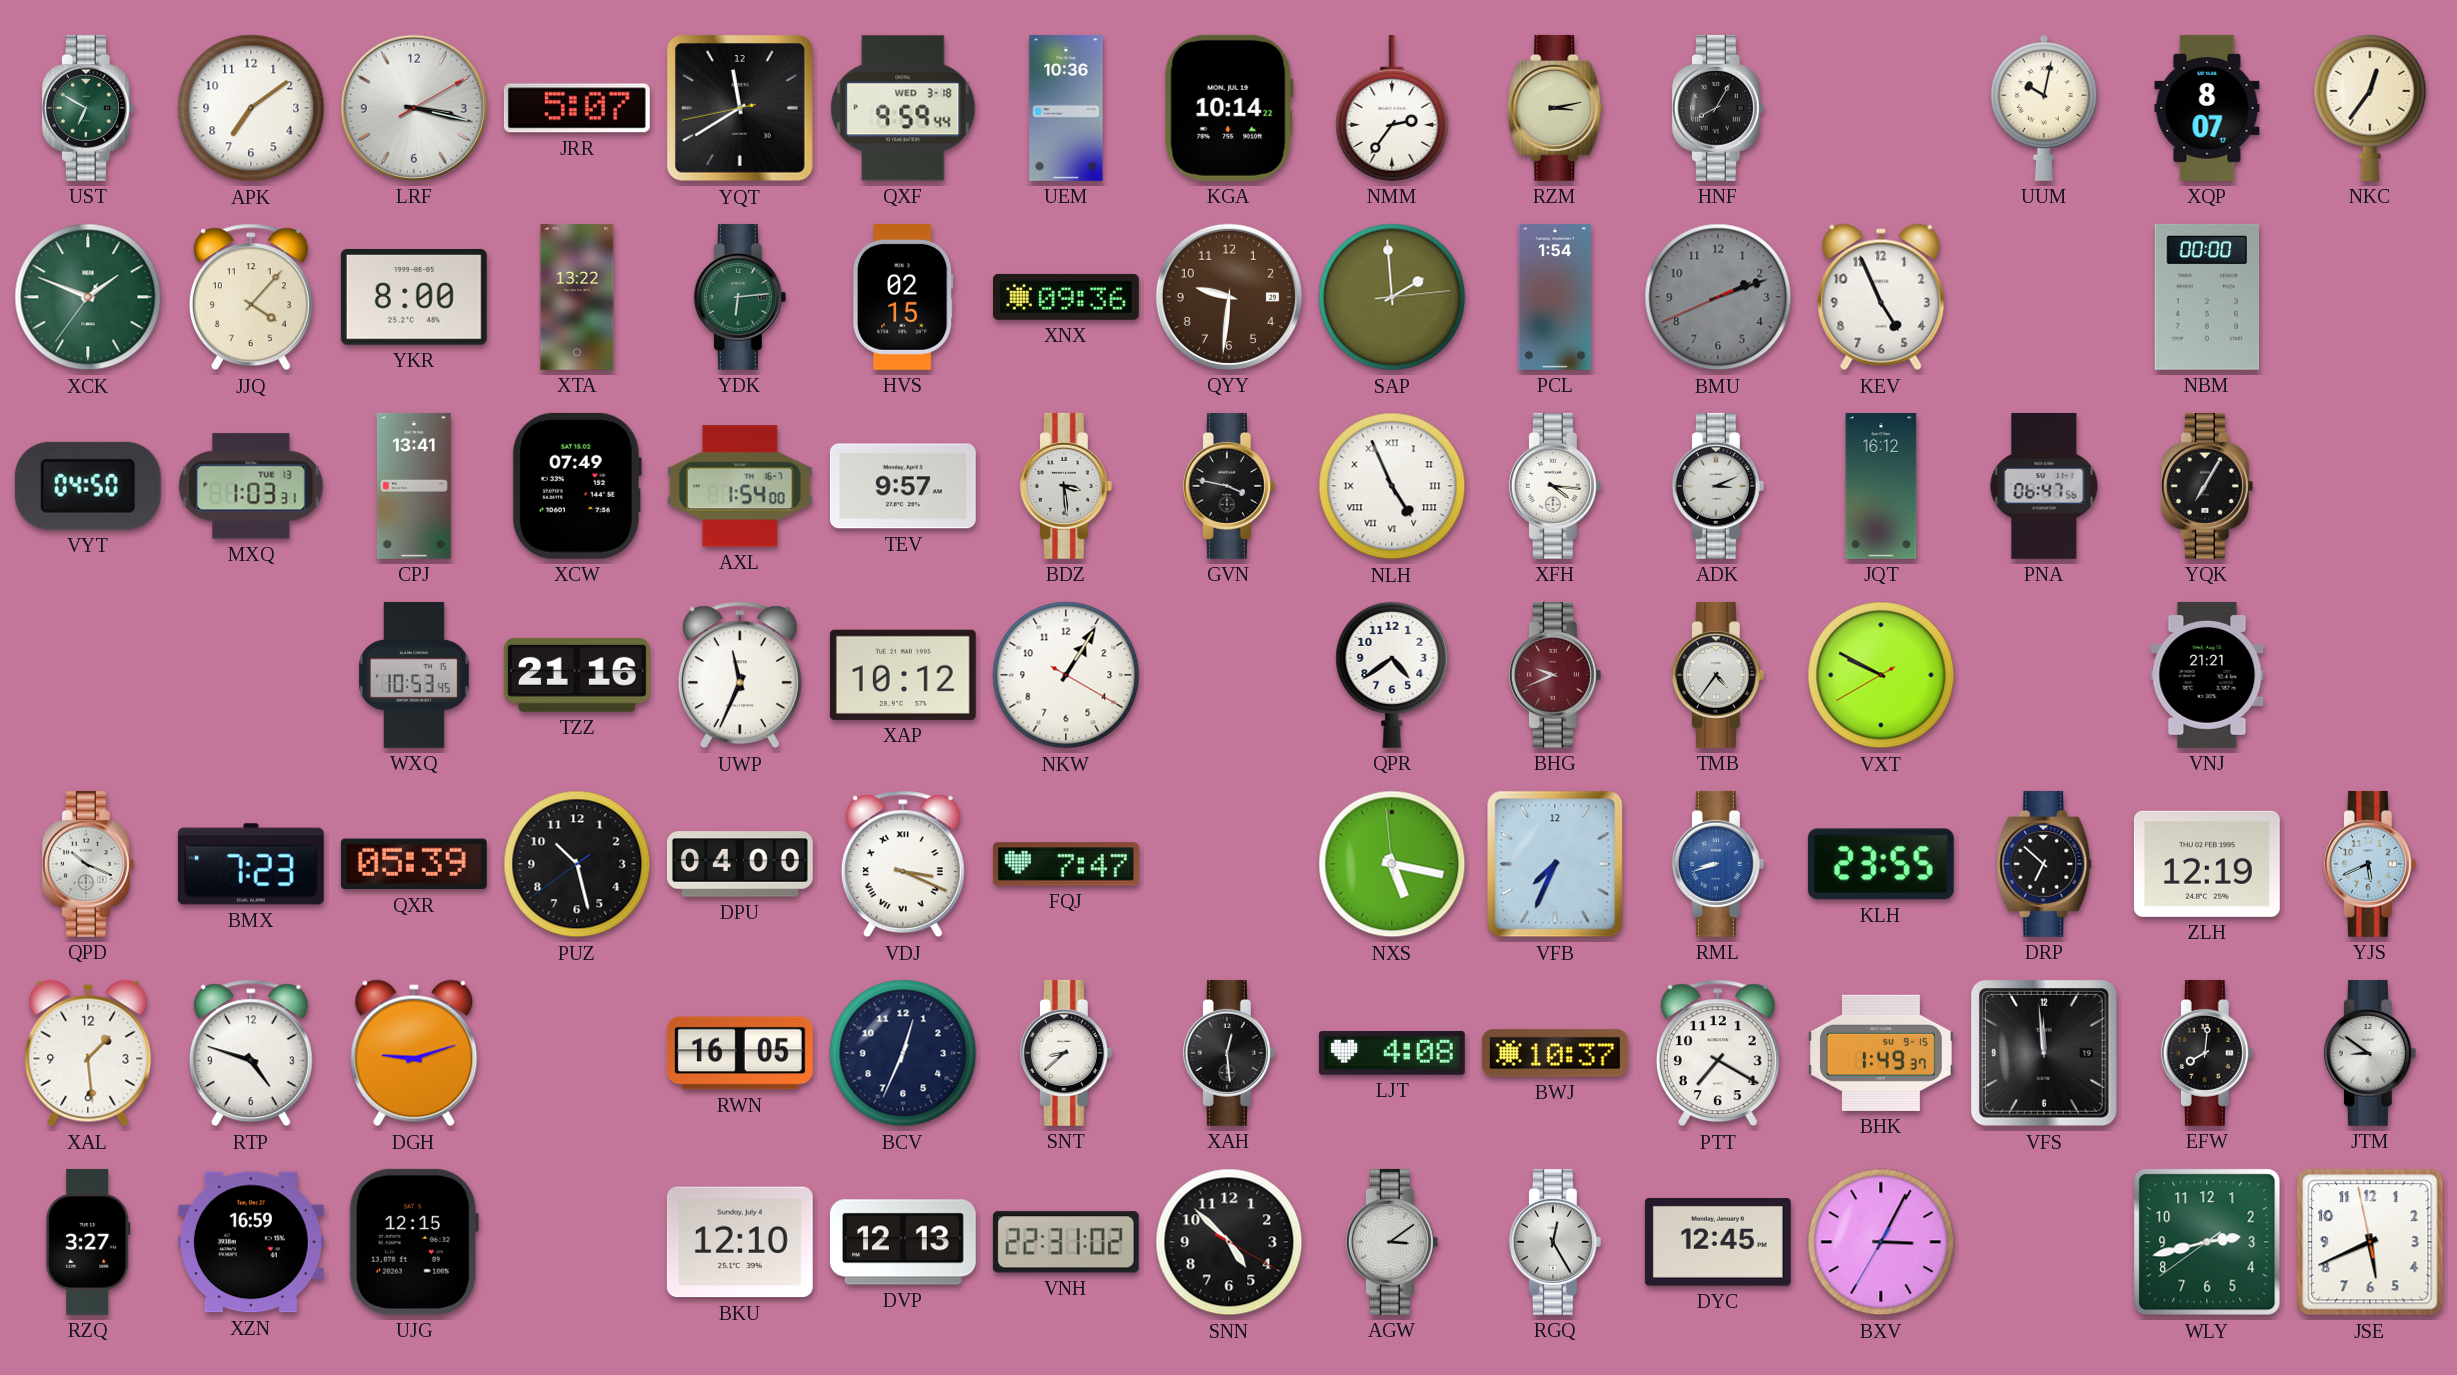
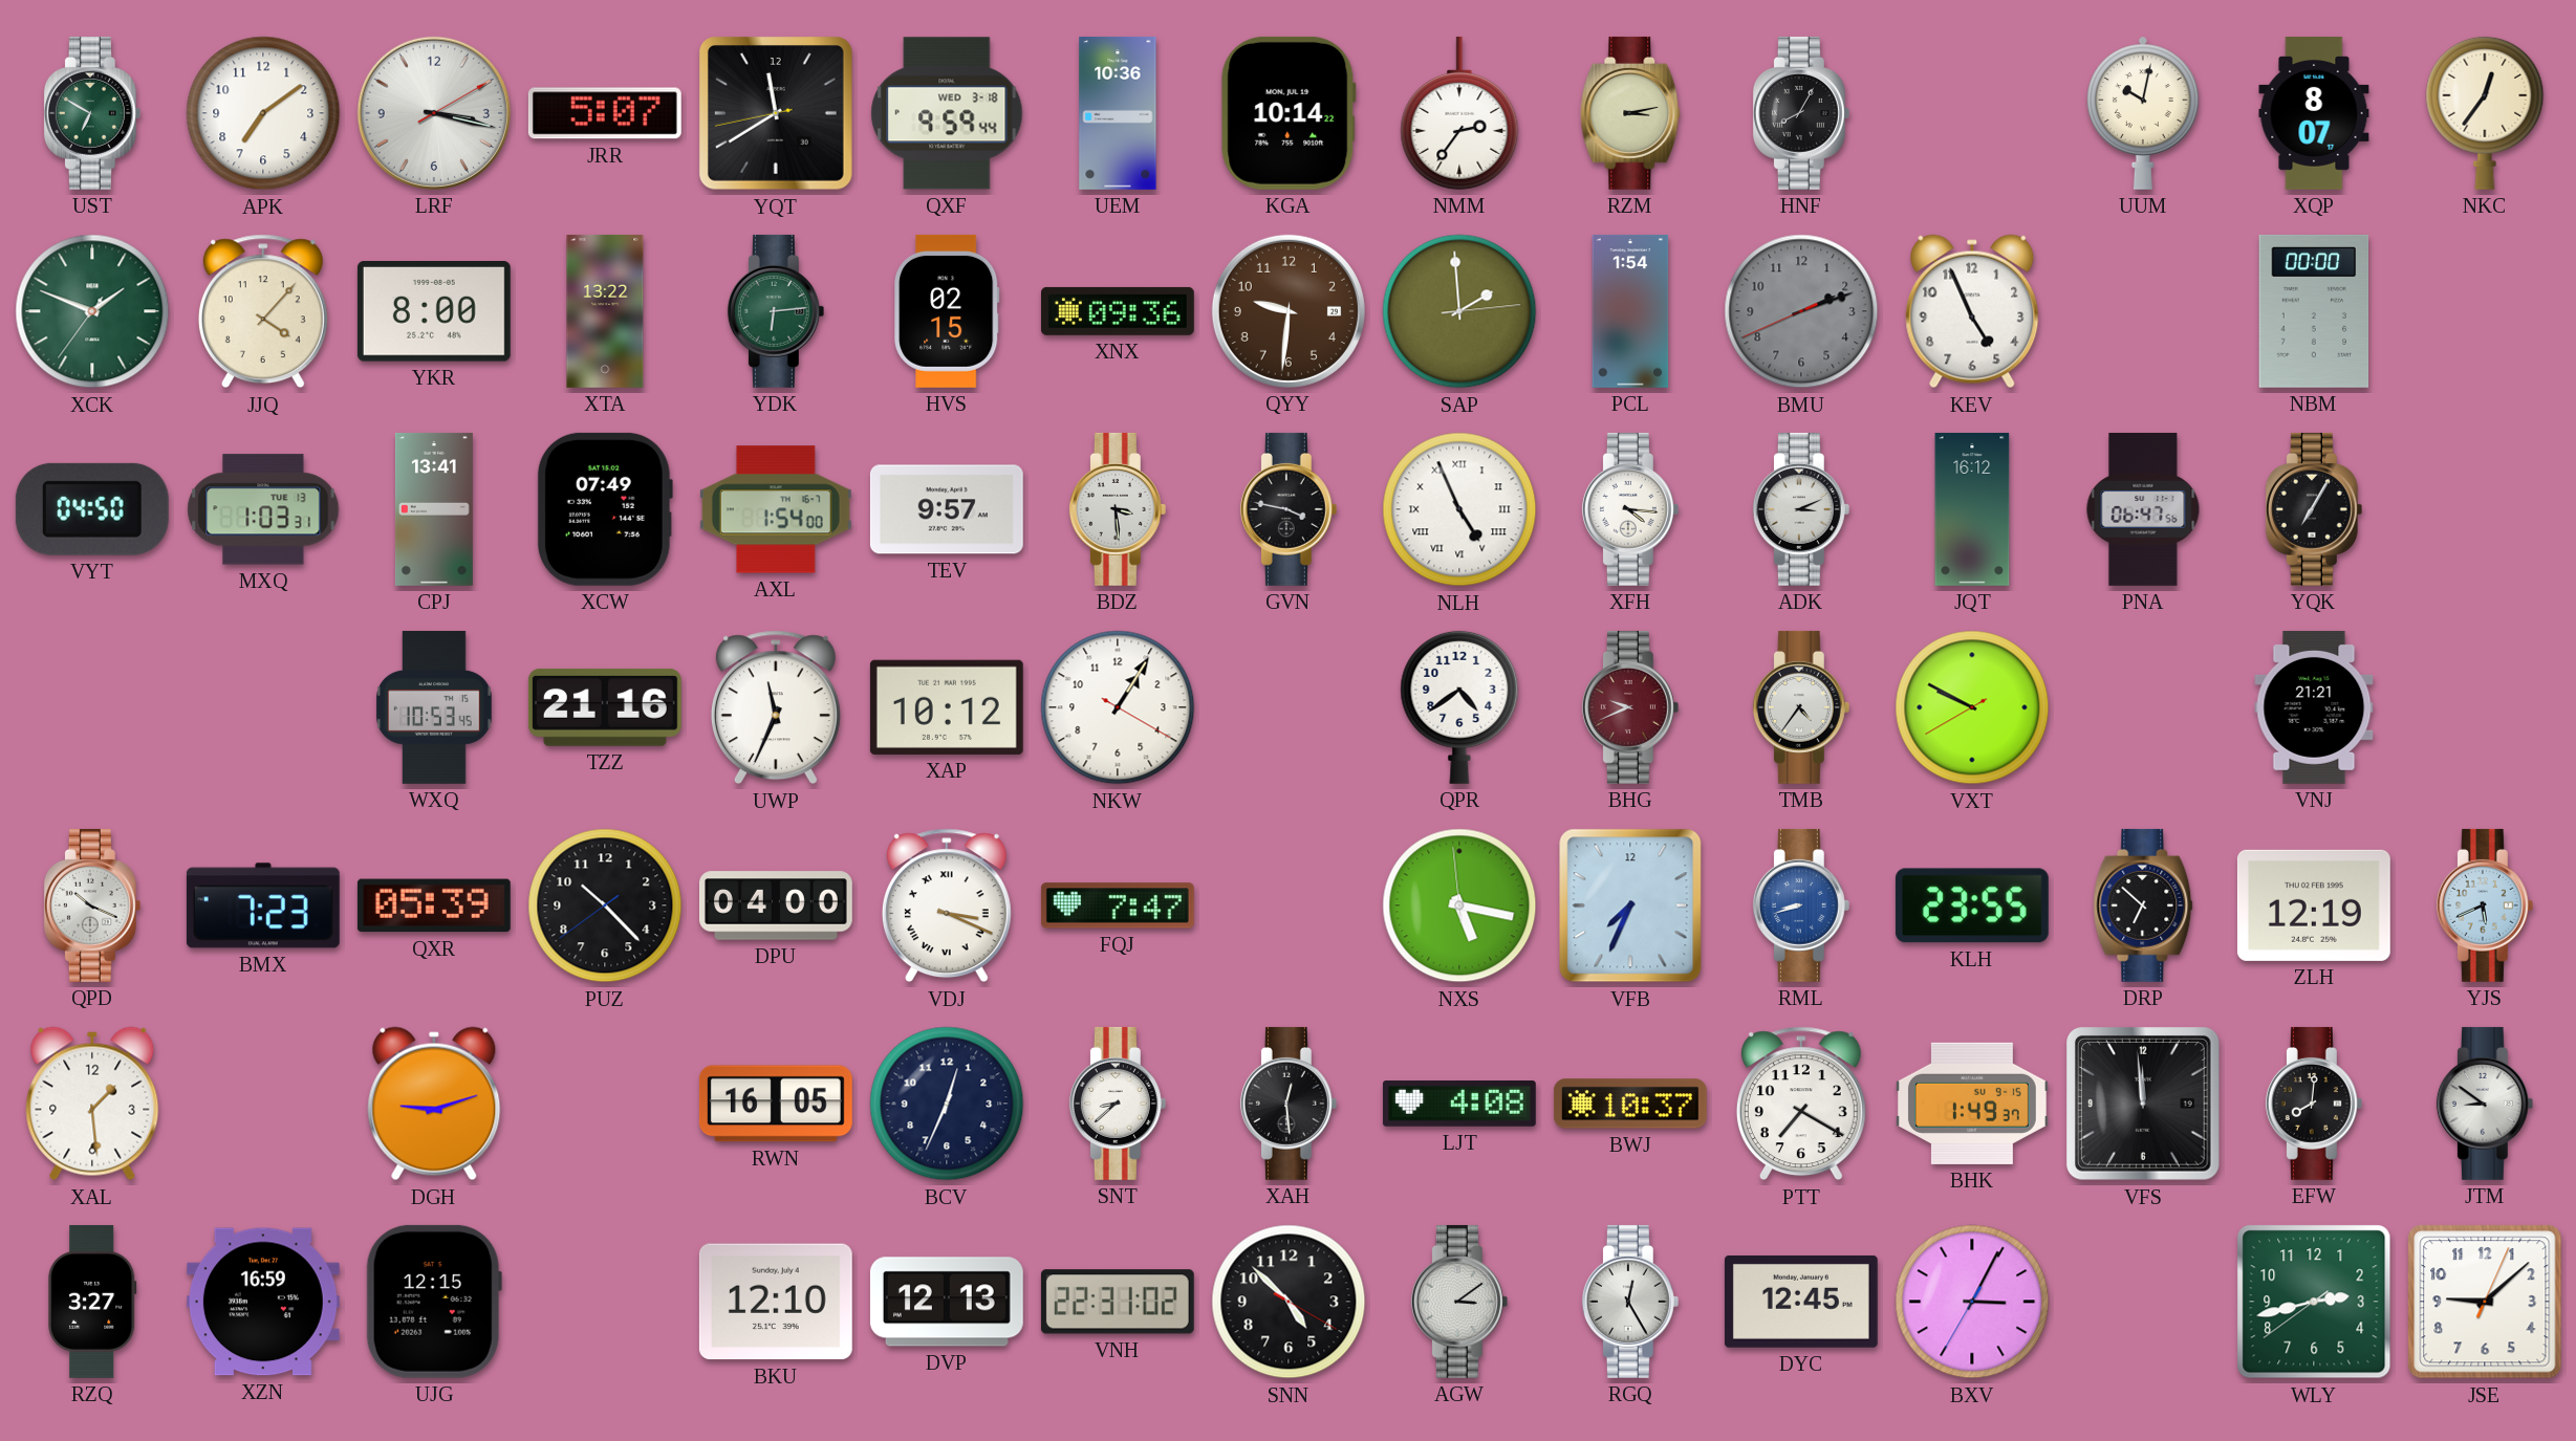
PUZ: 10:27 -> 10:22 (605, 905)
RTP: 4:48 -> none (251, 1053)
JSE: 5:40 -> 9:08 (2485, 1302)
